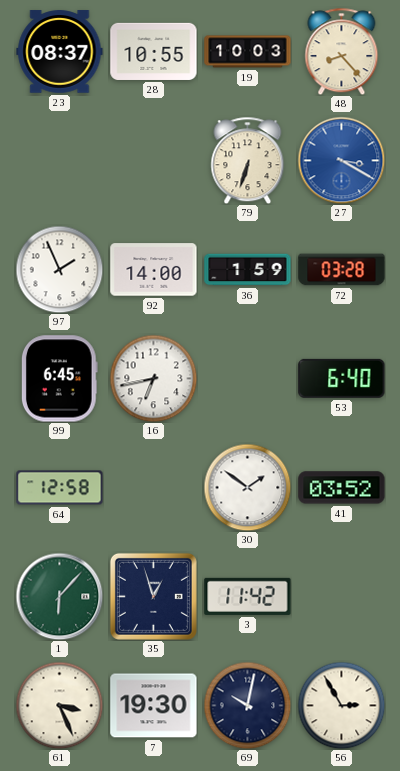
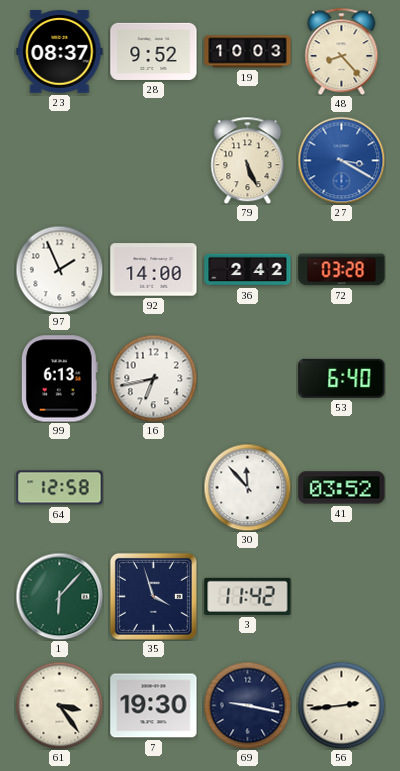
28: 10:55 -> 9:52 (154, 51)
79: 6:33 -> 5:26 (248, 160)
36: 1:59 -> 2:42 (248, 270)
99: 6:45 -> 6:13 (59, 379)
30: 1:51 -> 11:53 (247, 487)
35: 12:57 -> 3:57 (153, 596)
61: 3:26 -> 3:24 (59, 705)
69: 10:02 -> 9:17 (247, 705)
56: 2:55 -> 2:44 (341, 705)
